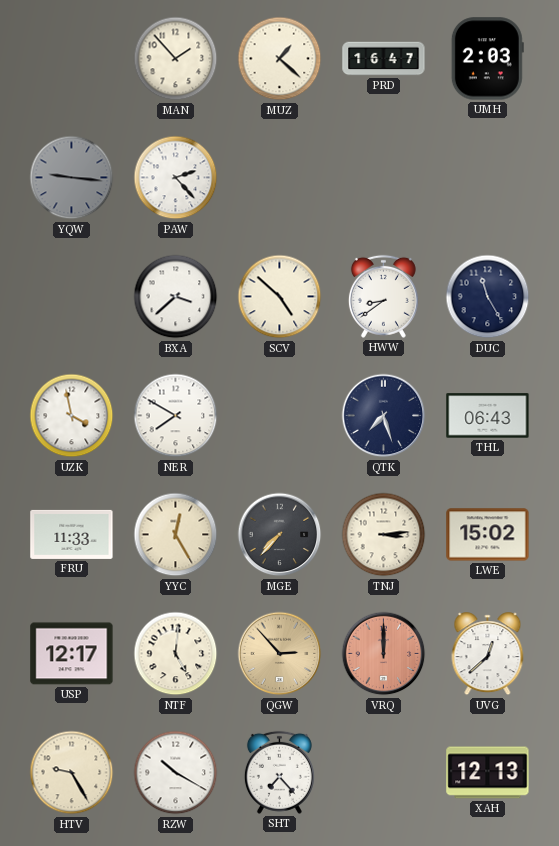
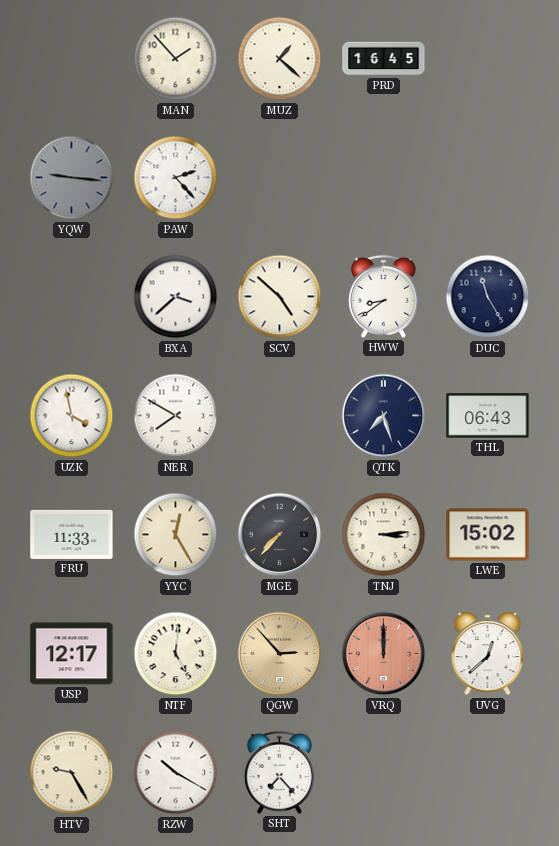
PRD: 16:47 -> 16:45 (384, 59)
UMH: 2:03 -> none (487, 59)
XAH: 12:13 -> none (488, 773)
